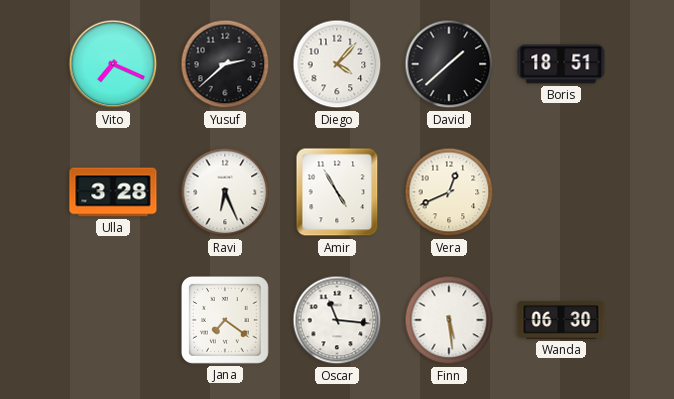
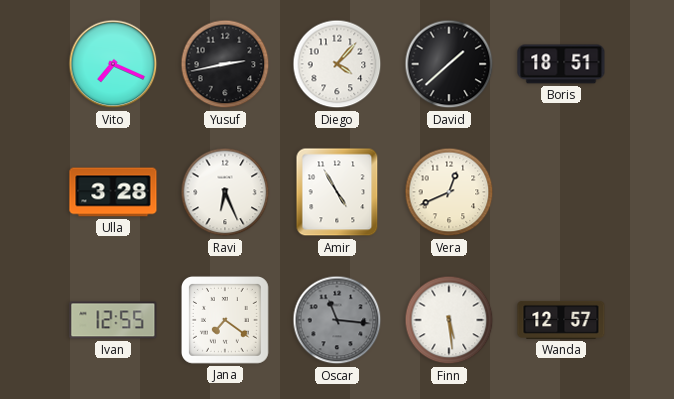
Yusuf: 2:38 -> 2:43 (225, 64)
Ivan: none -> 12:55 (113, 320)
Oscar dial: white -> grey (337, 320)
Wanda: 06:30 -> 12:57 (561, 320)
